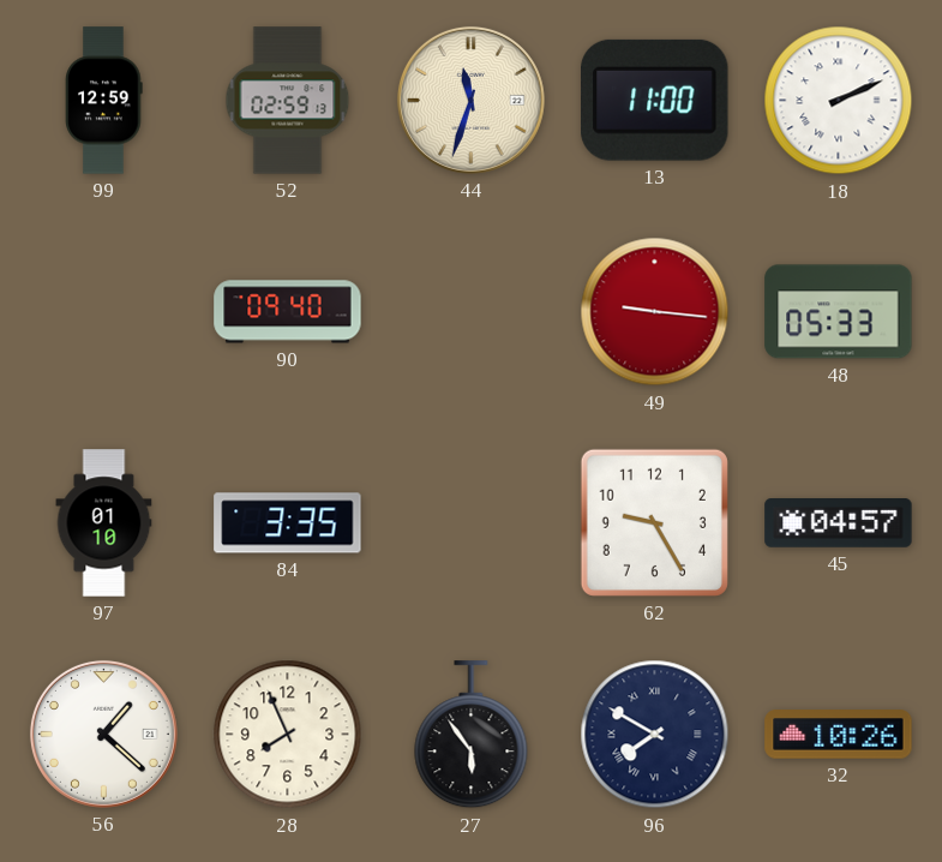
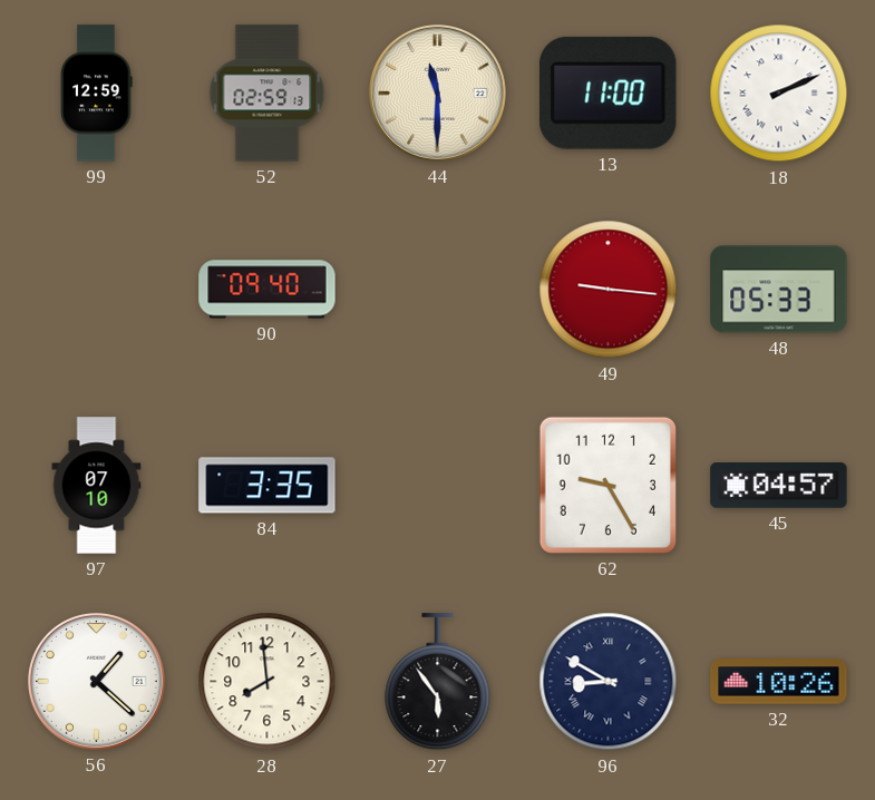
44: 11:33 -> 11:30 (437, 92)
97: 01:10 -> 07:10 (97, 486)
28: 7:56 -> 7:59 (268, 682)
96: 7:50 -> 8:50 (609, 682)
